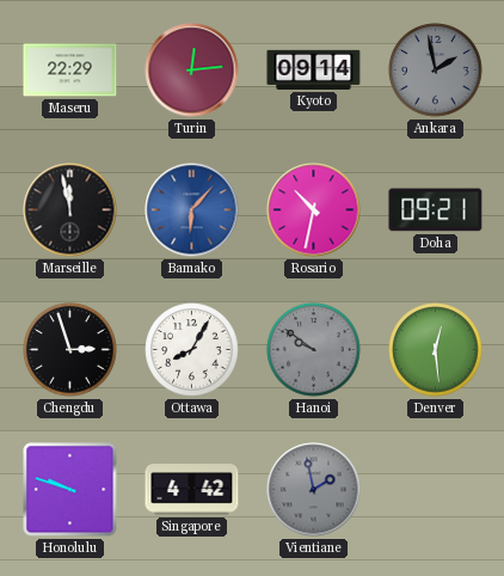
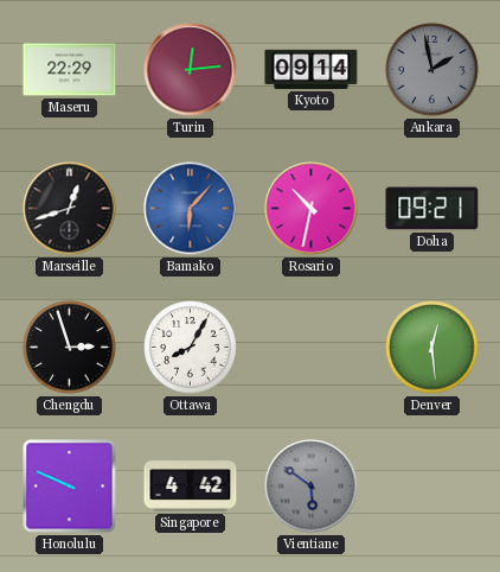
Marseille: 11:58 -> 12:42 (70, 209)
Hanoi: 9:51 -> none (314, 350)
Honolulu: 9:48 -> 9:49 (70, 487)
Vientiane: 1:58 -> 5:51 (312, 487)
